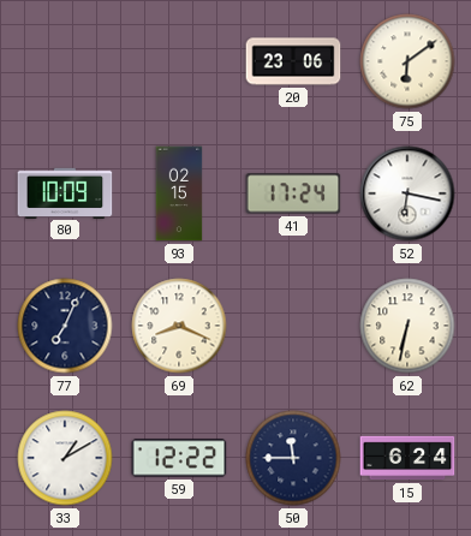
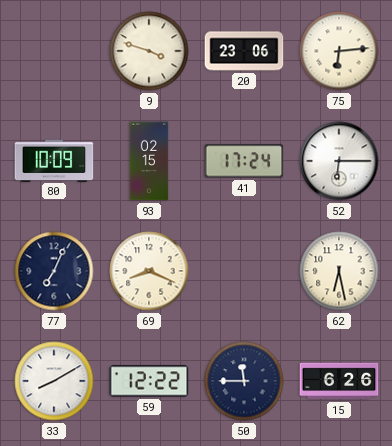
9: none -> 3:48 (149, 51)
75: 6:09 -> 6:14 (339, 51)
52: 6:17 -> 6:15 (339, 161)
62: 6:32 -> 6:28 (339, 271)
33: 1:10 -> 8:10 (54, 381)
15: 6:24 -> 6:26 (339, 381)
